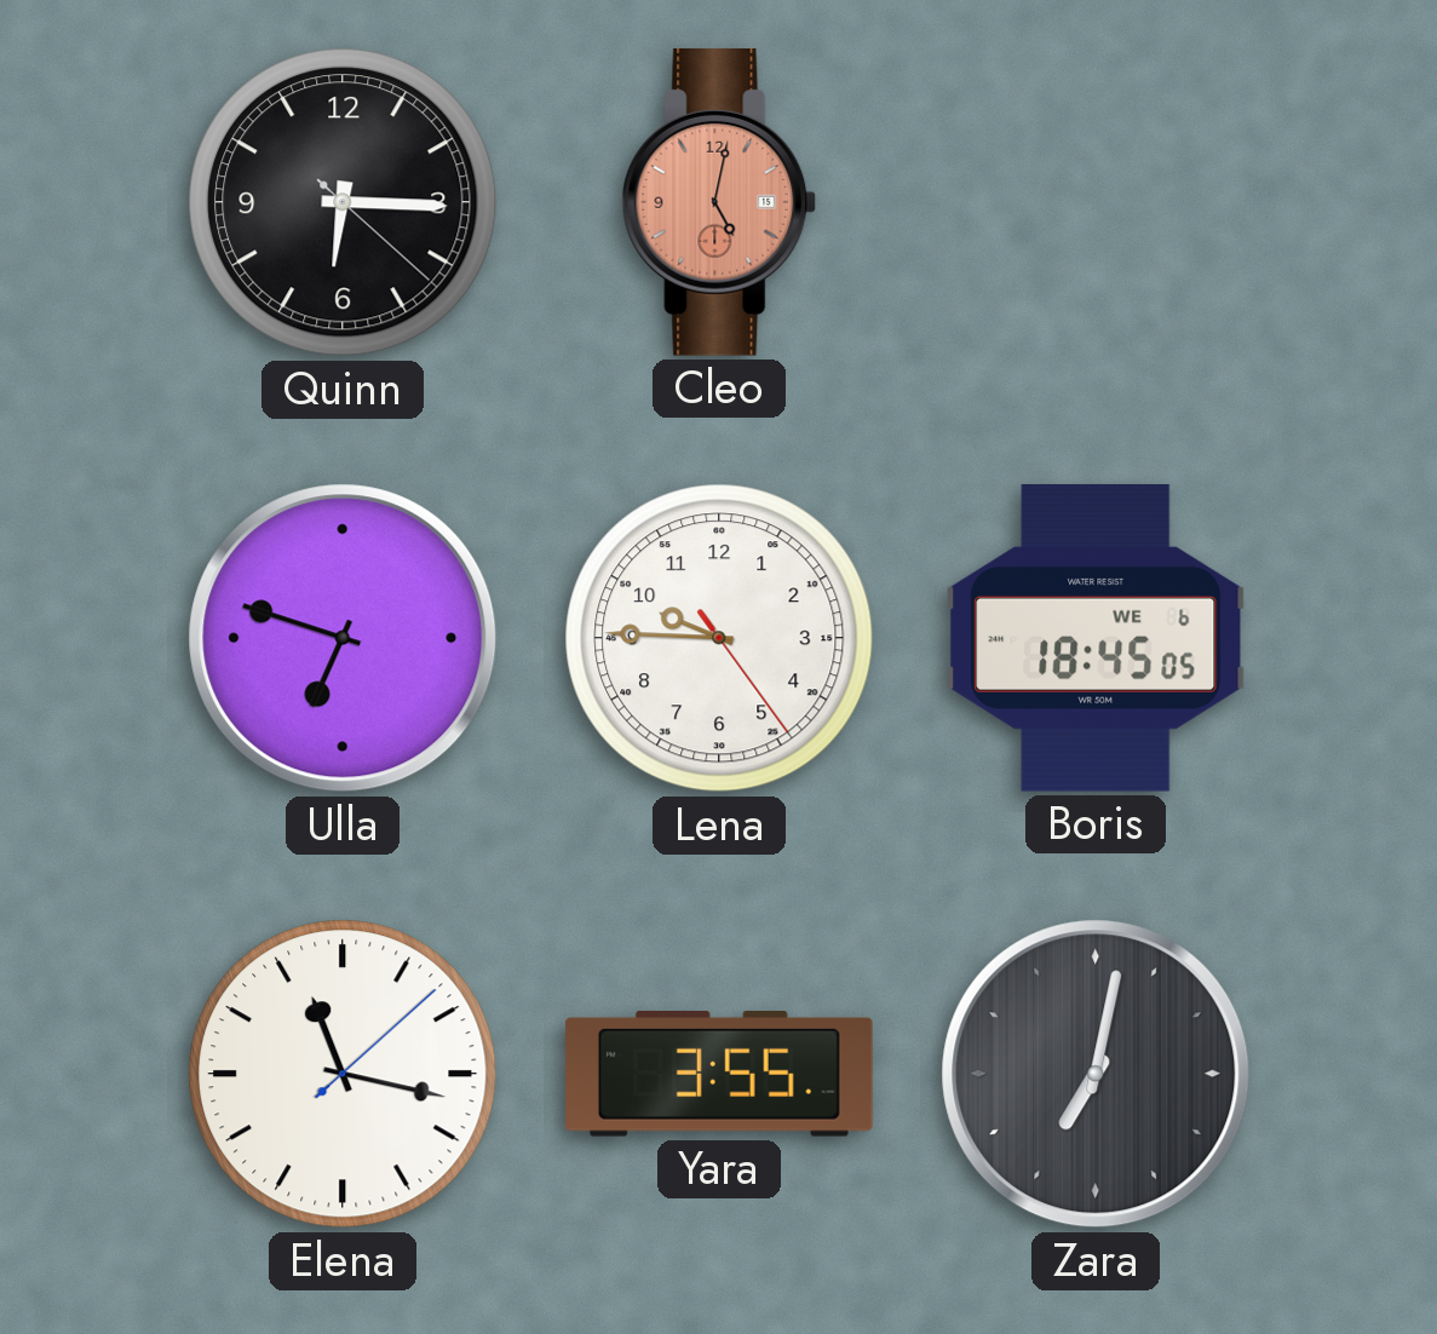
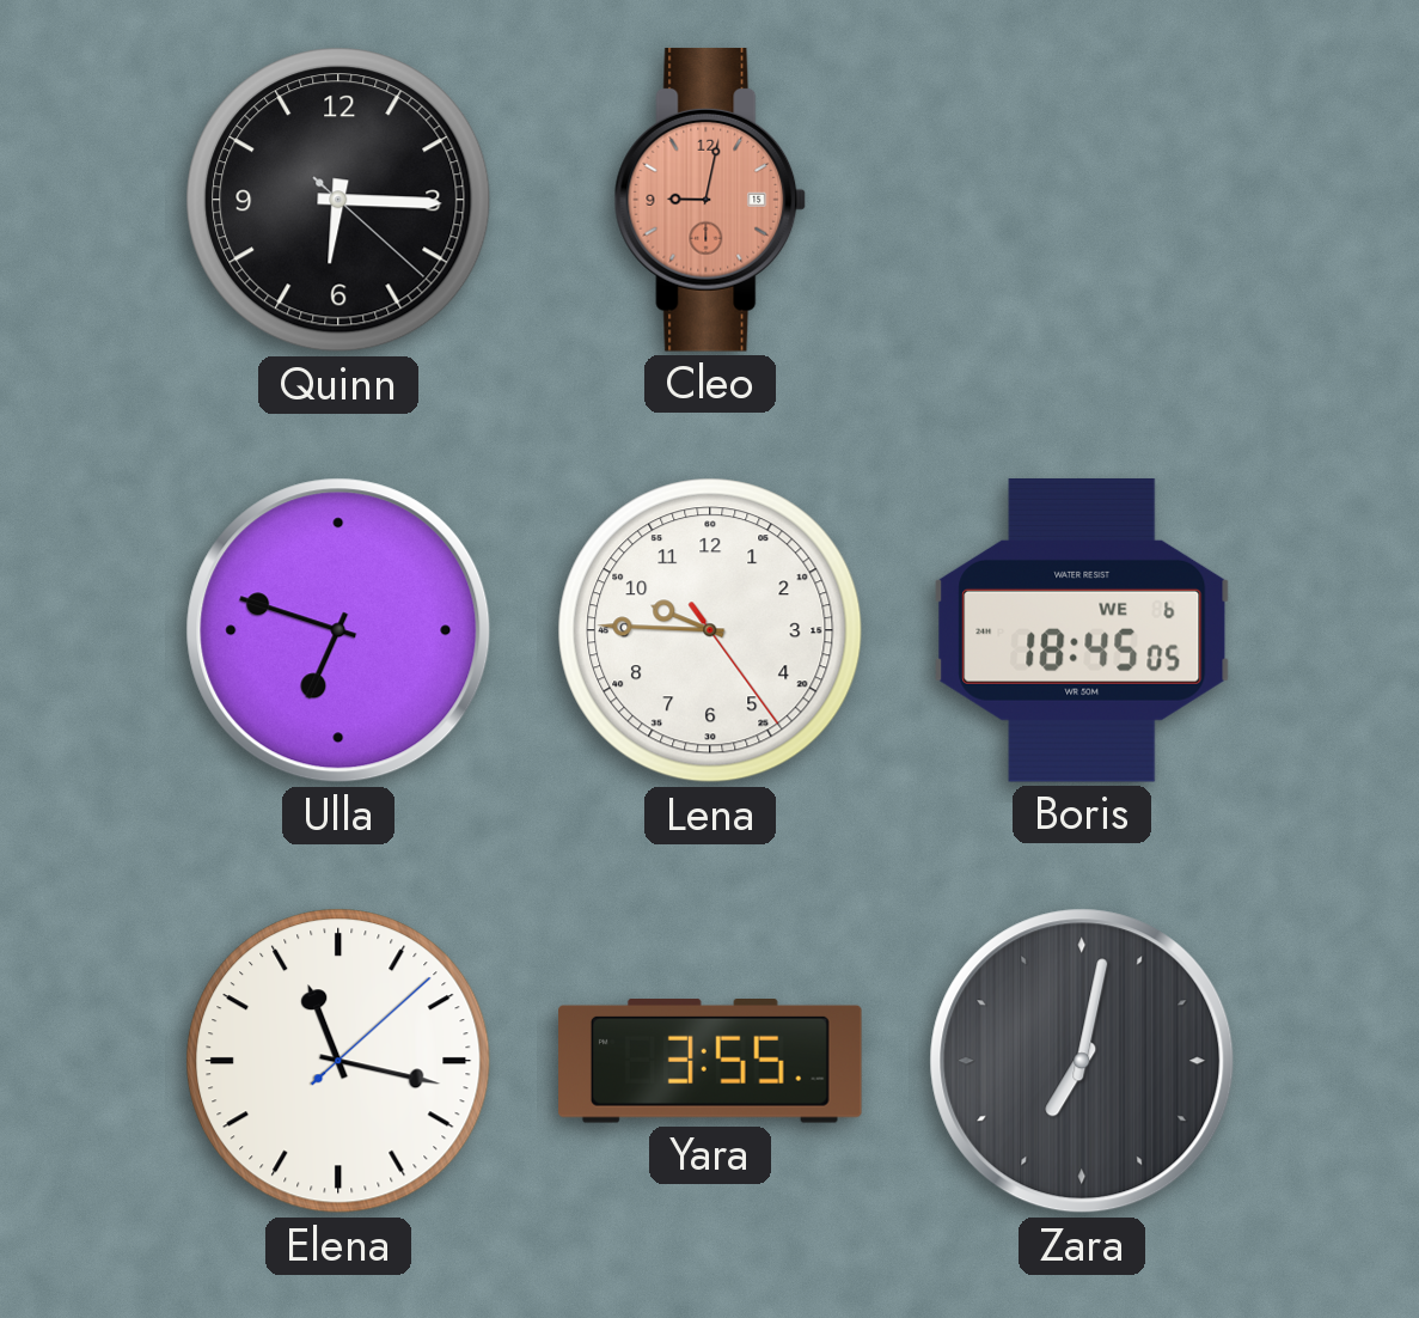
Cleo: 5:02 -> 9:02 (710, 200)
